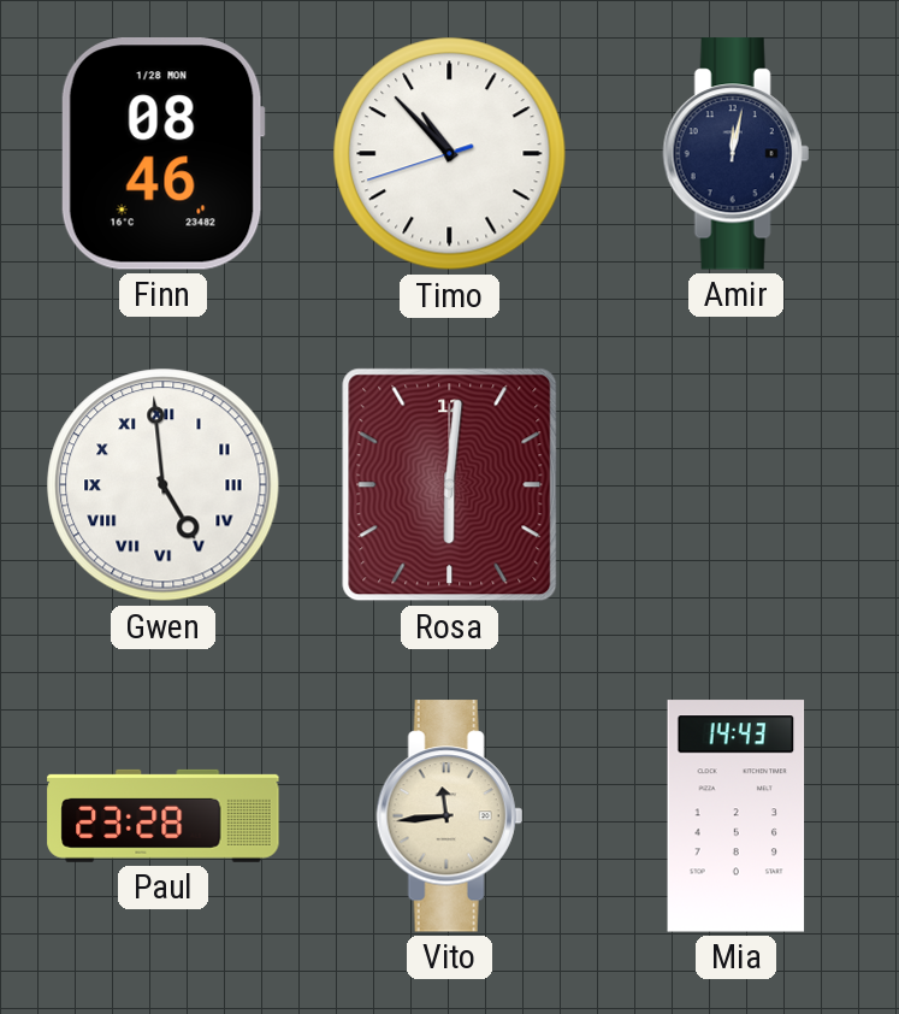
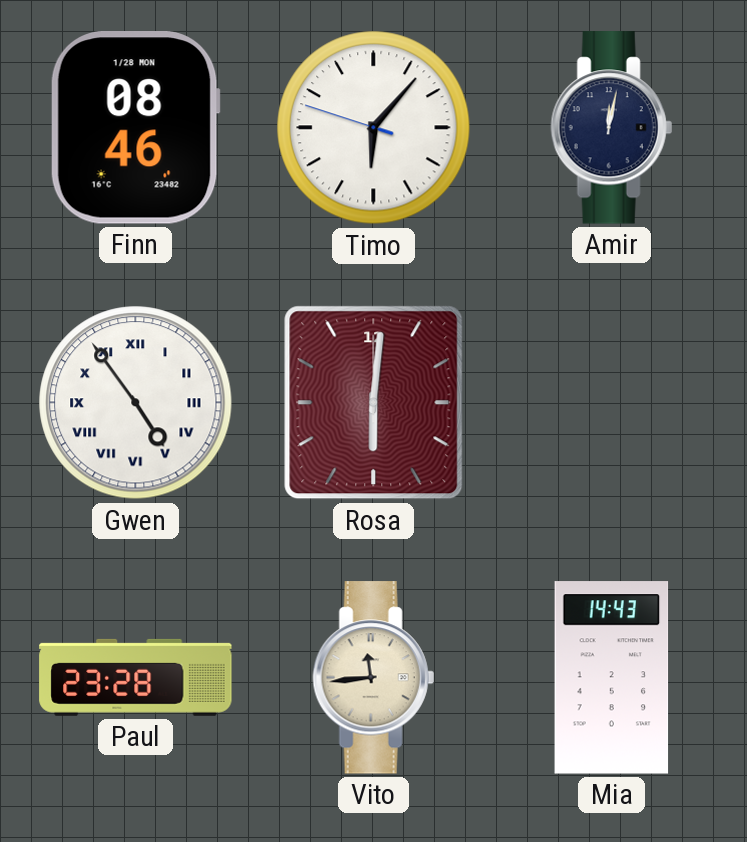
Timo: 10:52 -> 6:06 (374, 128)
Gwen: 4:59 -> 4:54 (136, 403)
